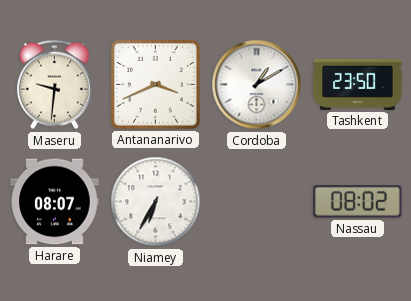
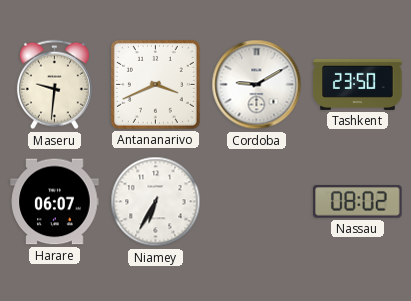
Cordoba: 1:10 -> 9:10 (257, 85)
Harare: 08:07 -> 06:07 (55, 202)
